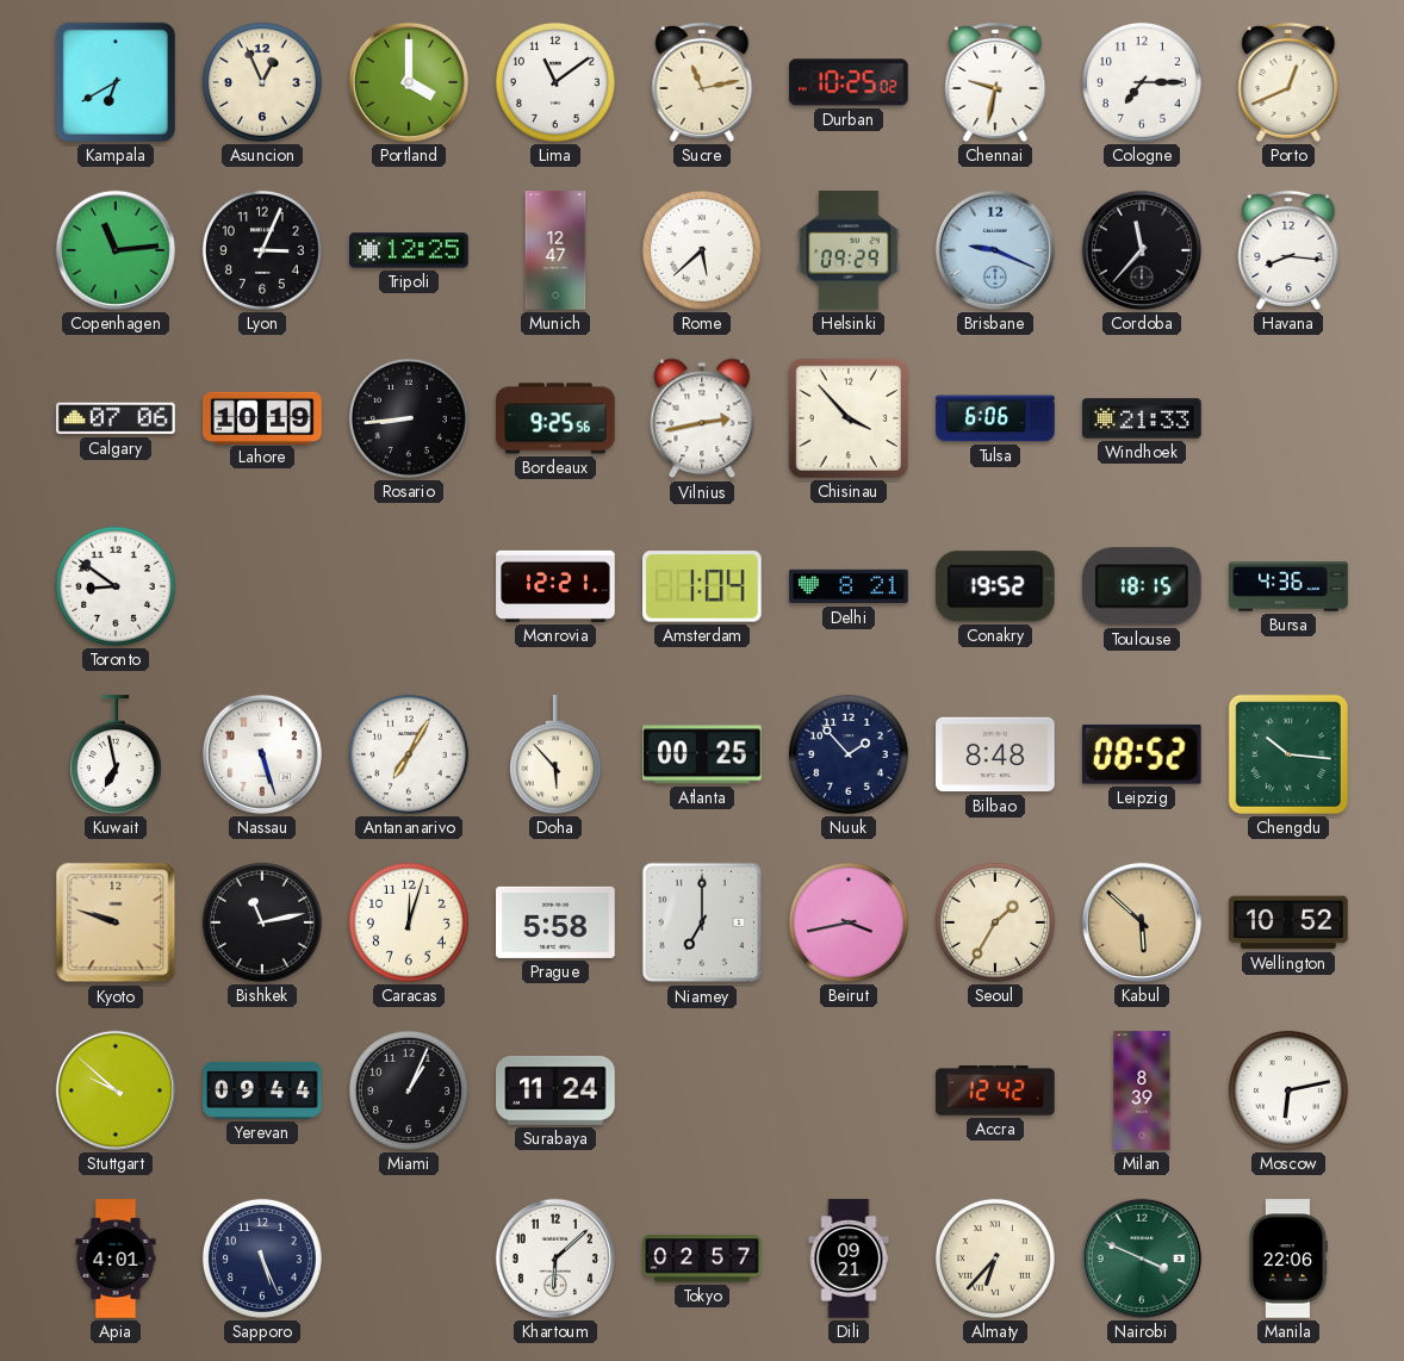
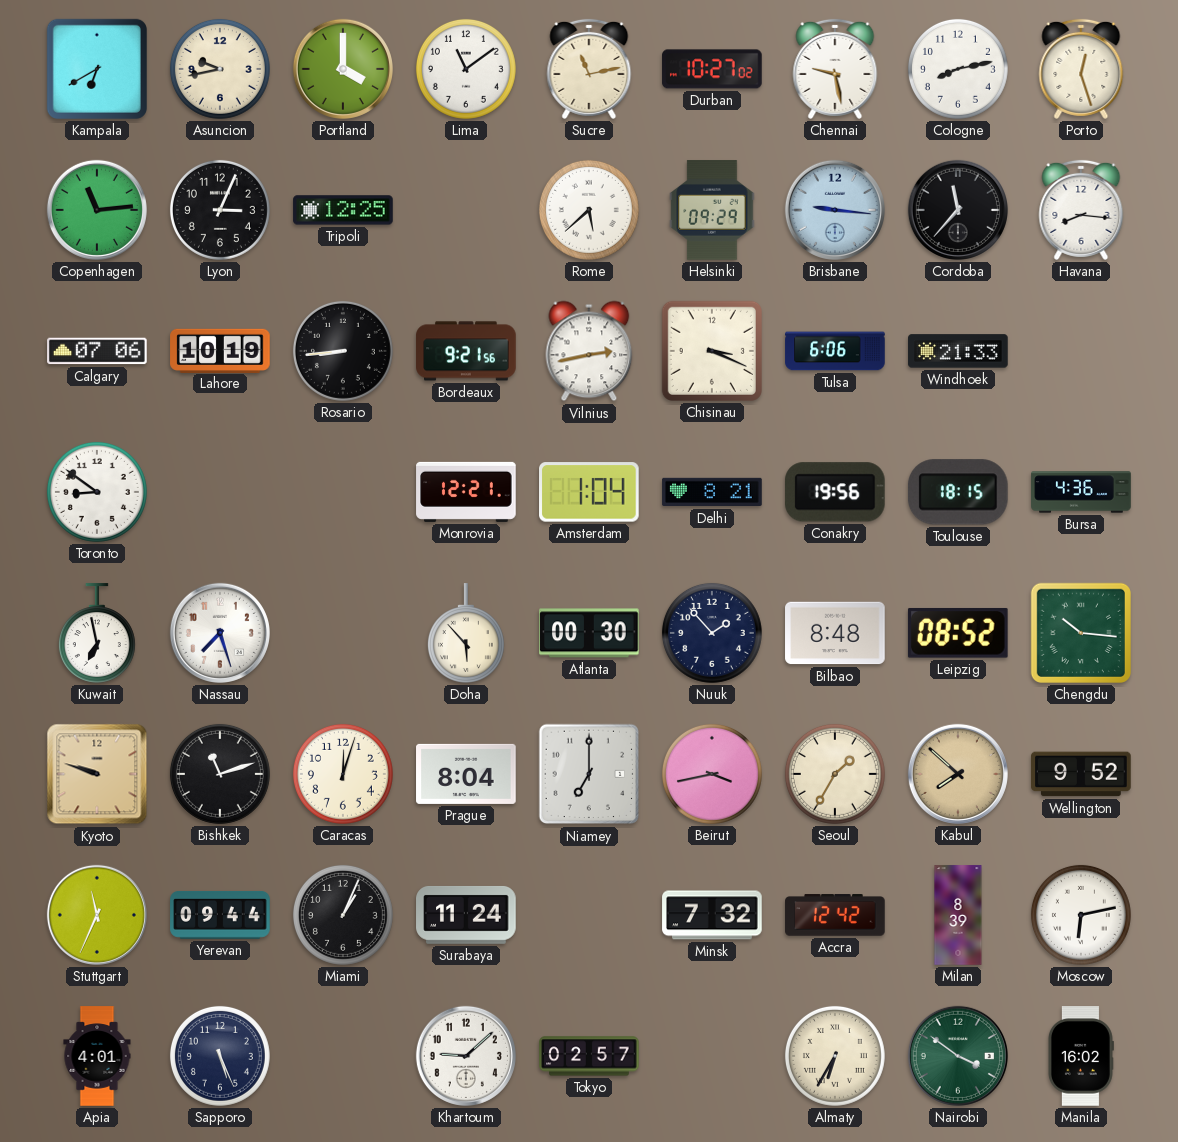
Asuncion: 12:56 -> 9:43 (220, 69)
Durban: 10:25 -> 10:27 (712, 69)
Chennai: 9:32 -> 9:28 (835, 69)
Cologne: 7:15 -> 8:13 (958, 69)
Porto: 12:41 -> 12:27 (1081, 69)
Munich: 12:47 -> none (555, 250)
Brisbane: 9:19 -> 9:16 (835, 210)
Bordeaux: 9:25 -> 9:21 (466, 351)
Chisinau: 3:53 -> 3:19 (712, 351)
Conakry: 19:52 -> 19:56 (835, 492)
Nassau: 5:27 -> 7:27 (220, 633)
Antananarivo: 7:05 -> none (409, 754)
Atlanta: 00:25 -> 00:30 (589, 633)
Bishkek: 11:13 -> 11:12 (220, 774)
Prague: 5:58 -> 8:04 (466, 774)
Kabul: 5:52 -> 7:52 (958, 774)
Wellington: 10:52 -> 9:52 (1081, 774)
Stuttgart: 9:52 -> 11:34 (97, 915)
Minsk: none -> 7:32 (712, 915)
Khartoum: 6:08 -> 9:08 (466, 1056)
Dili: 09:21 -> none (849, 1259)
Almaty: 6:37 -> 6:35 (835, 1056)
Nairobi: 3:49 -> 3:51 (958, 1056)
Manila: 22:06 -> 16:02 (1080, 1056)
